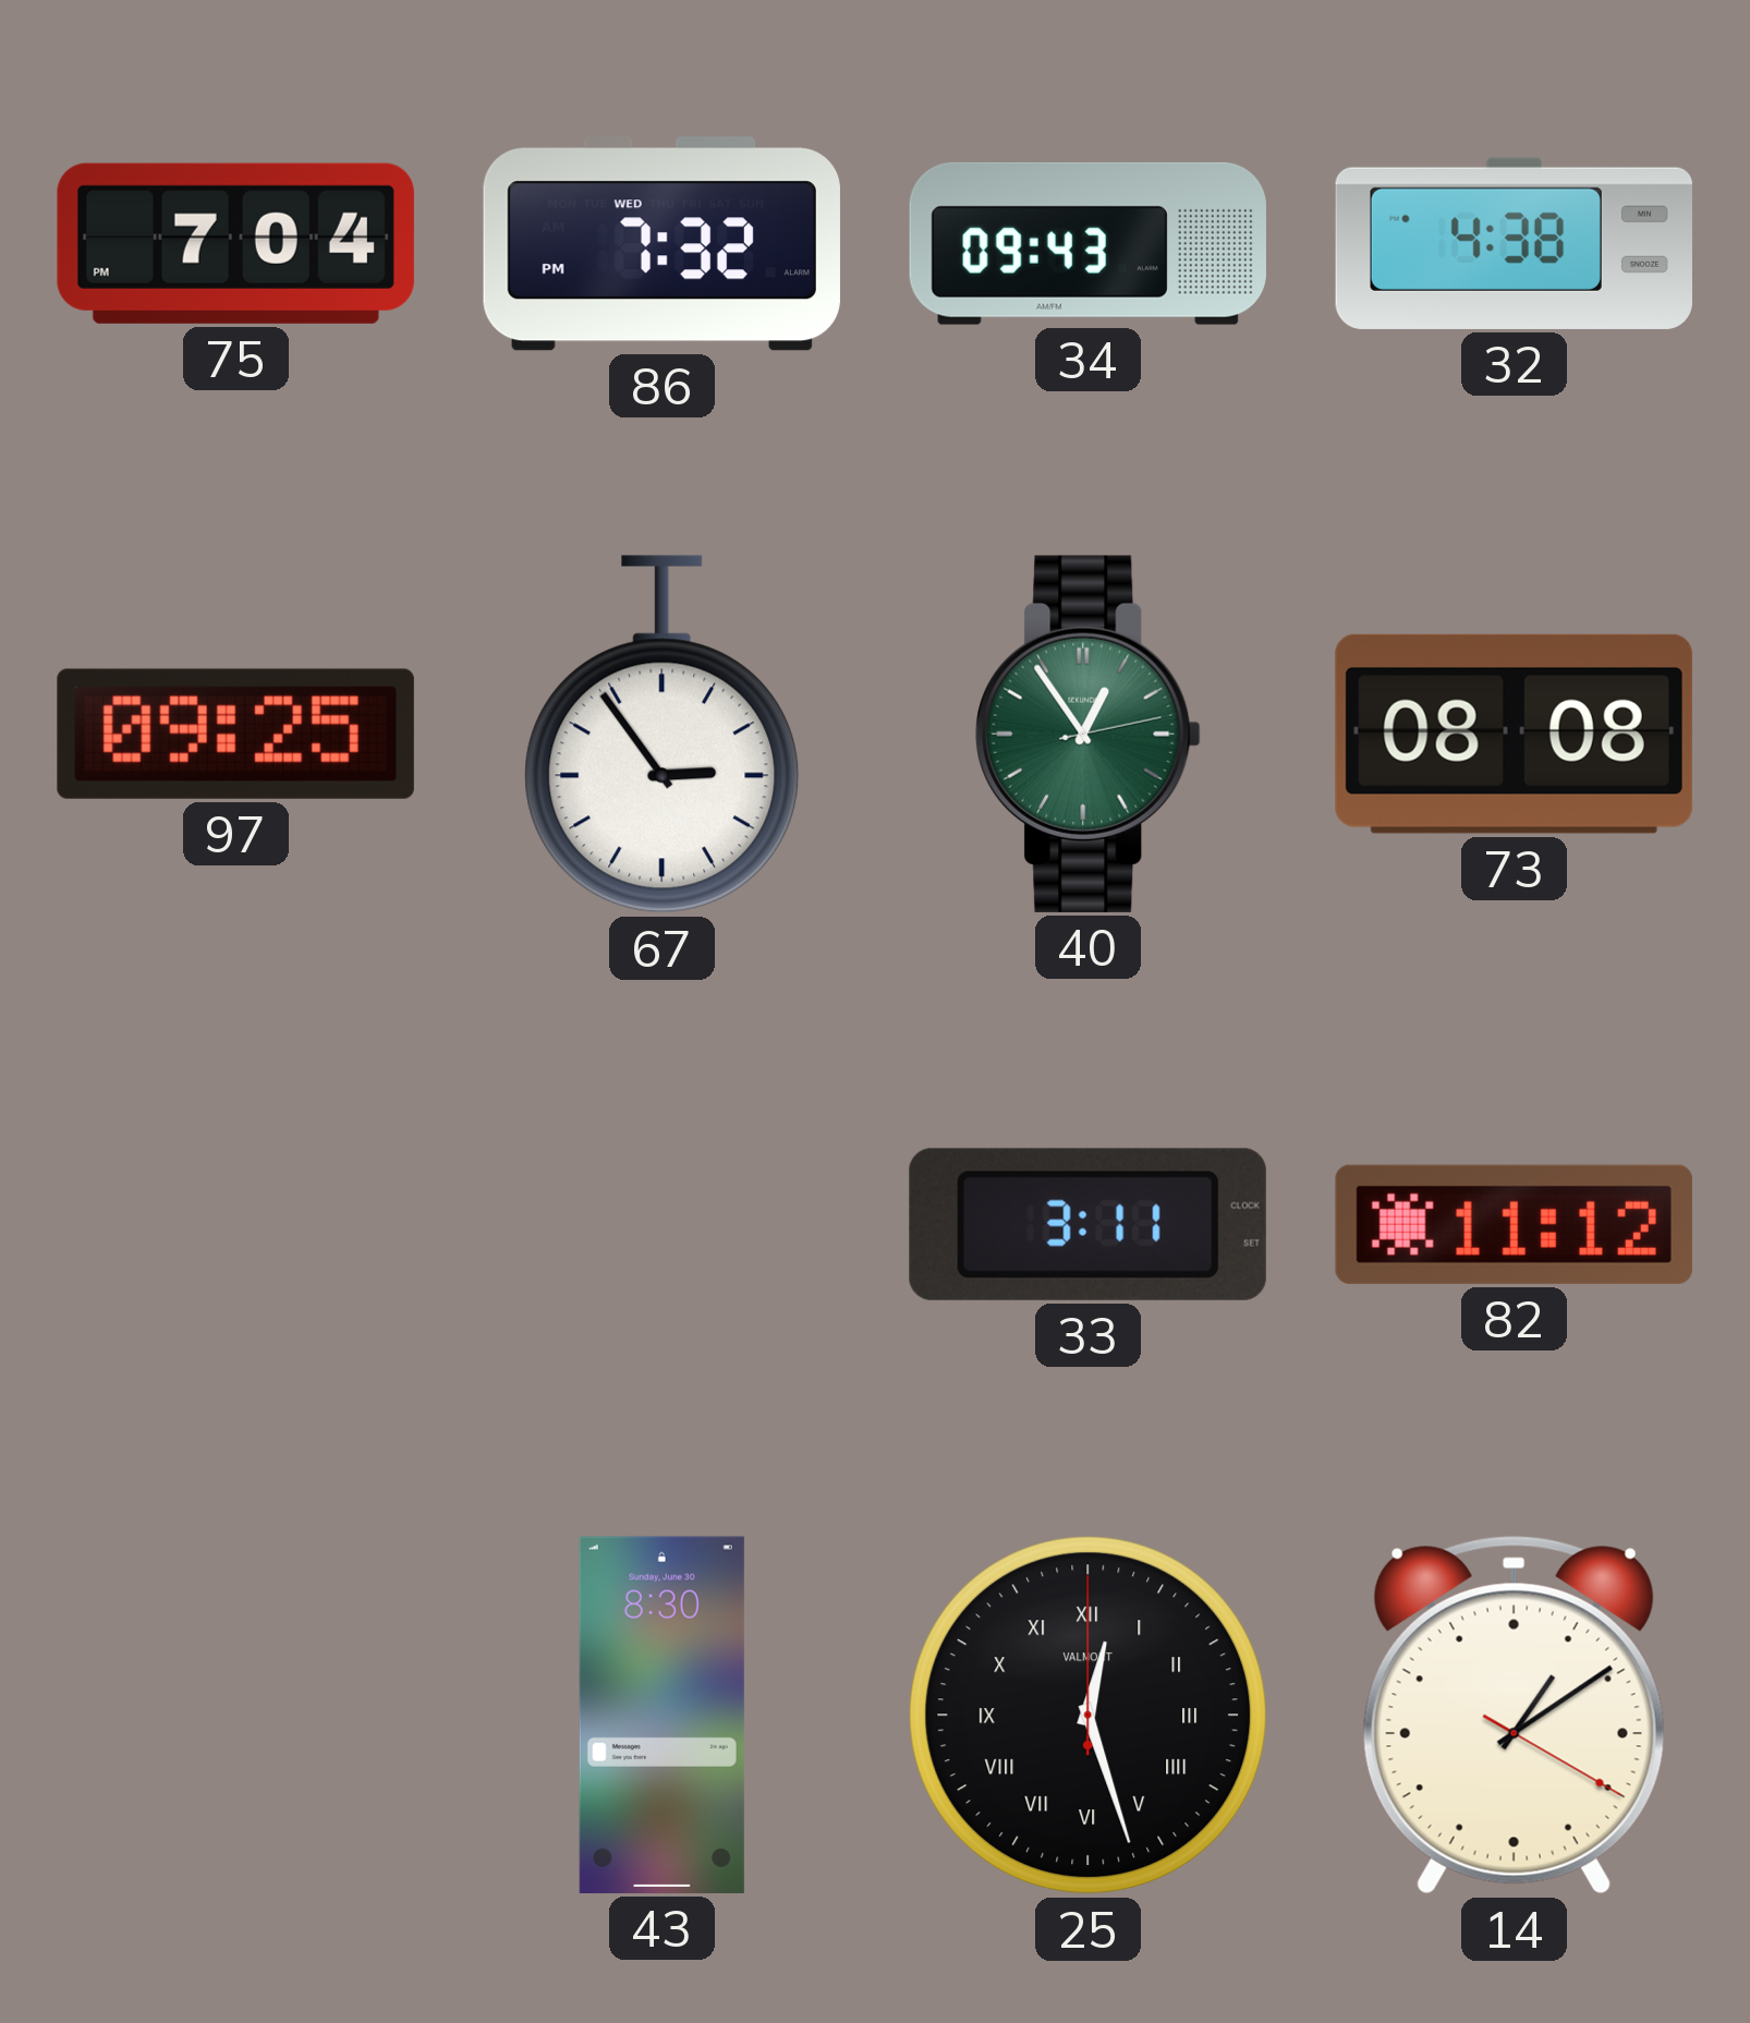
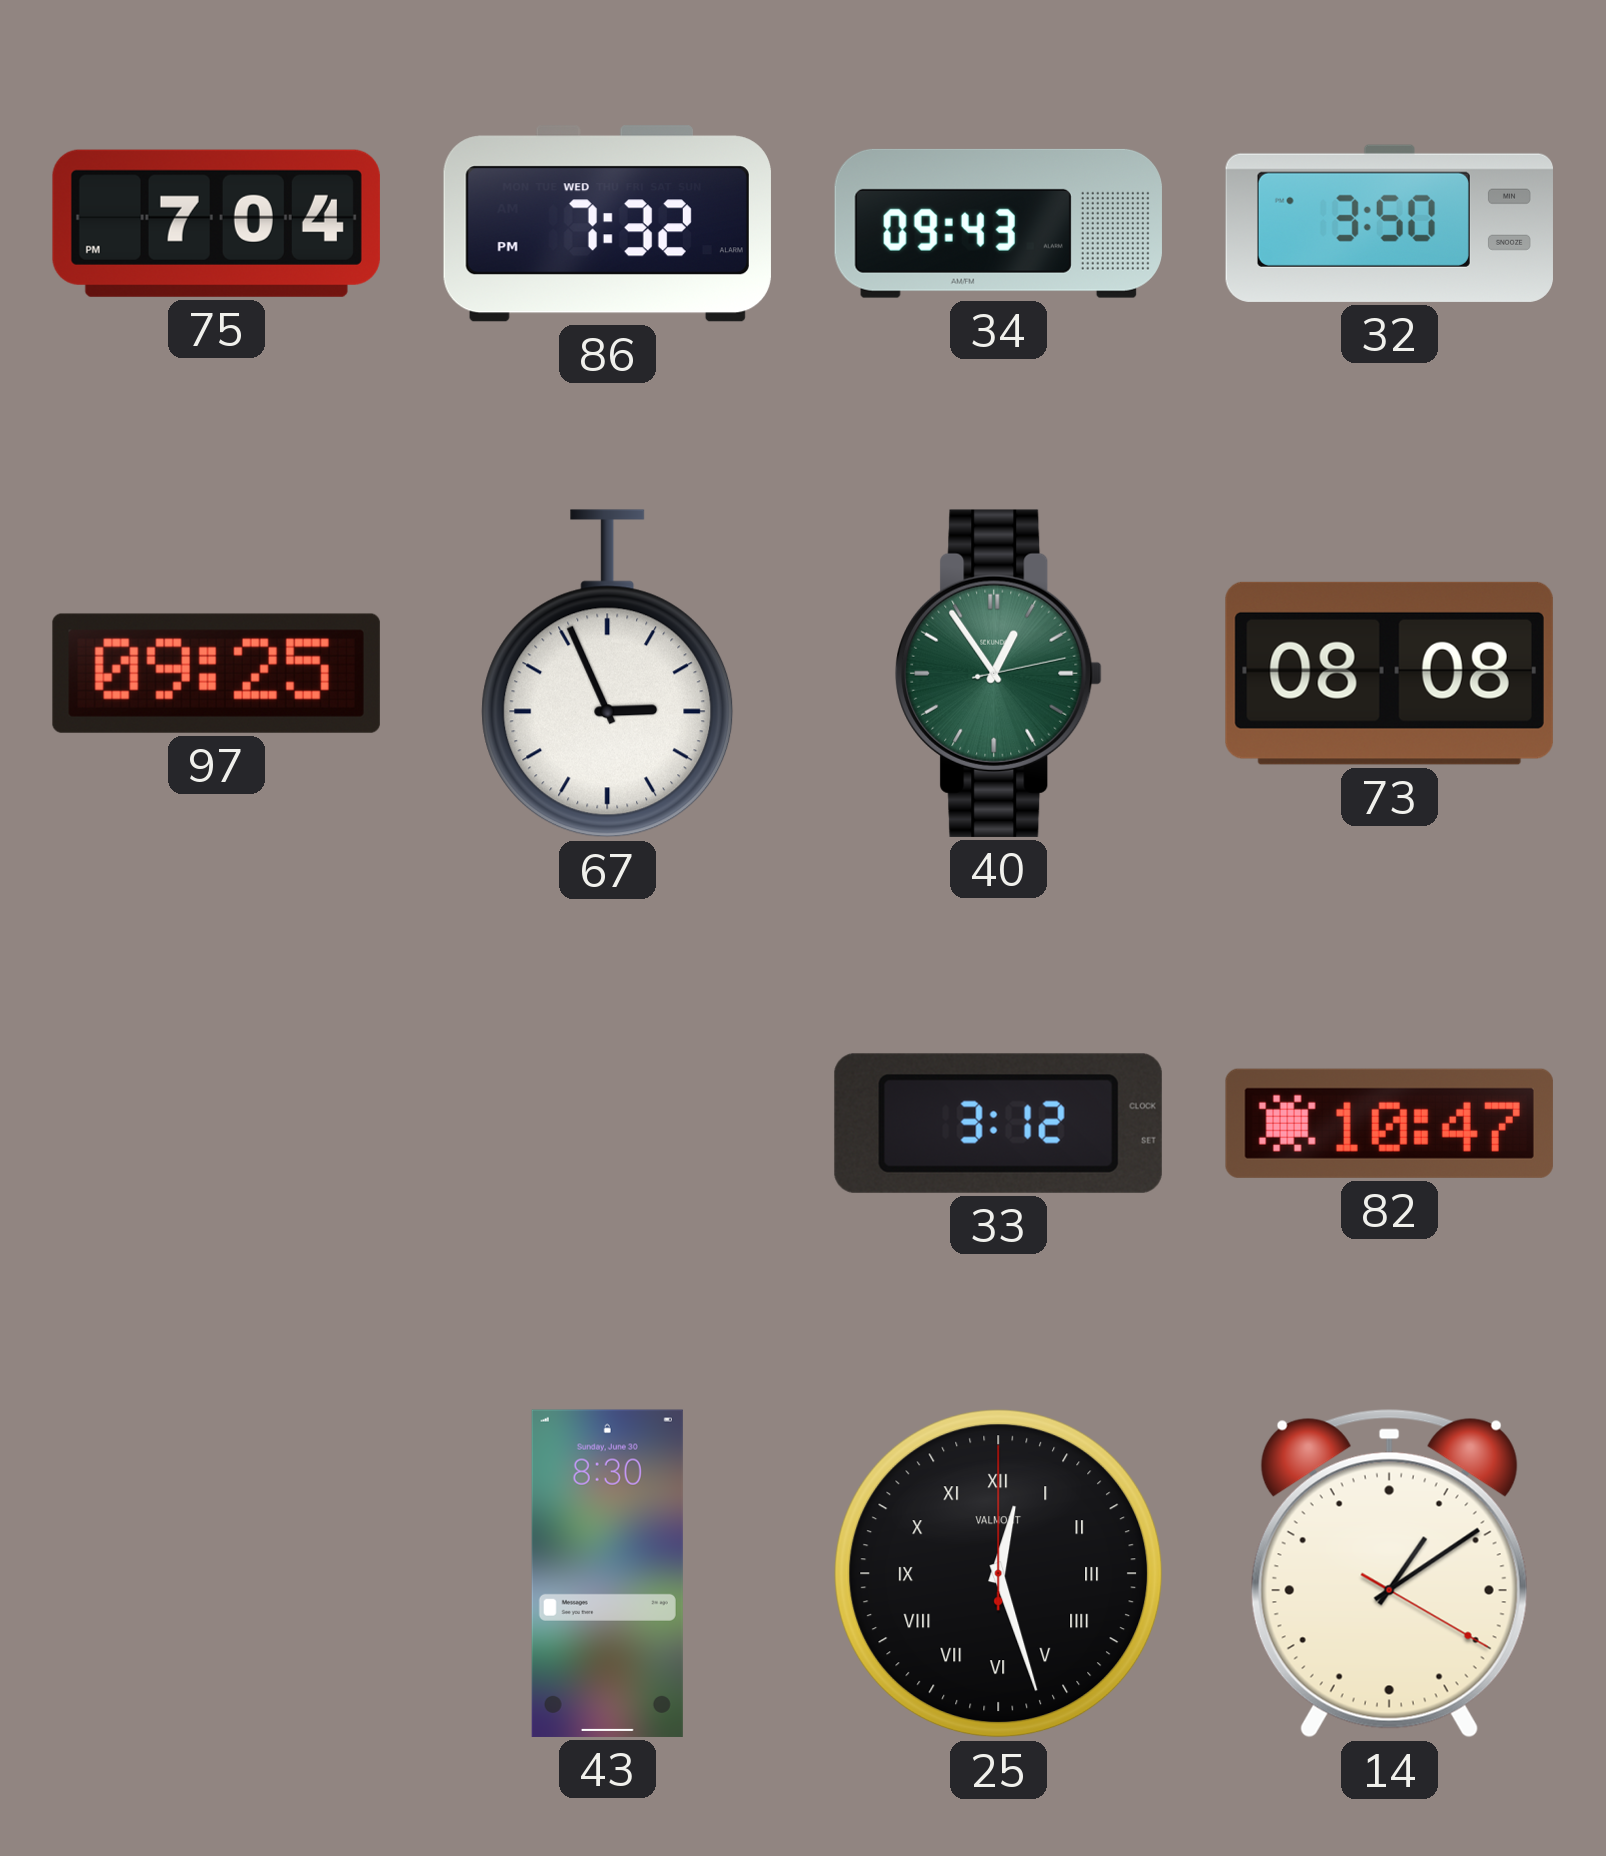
32: 4:38 -> 3:50 (1389, 223)
67: 2:54 -> 2:56 (608, 674)
33: 3:11 -> 3:12 (998, 1123)
82: 11:12 -> 10:47 (1389, 1123)
